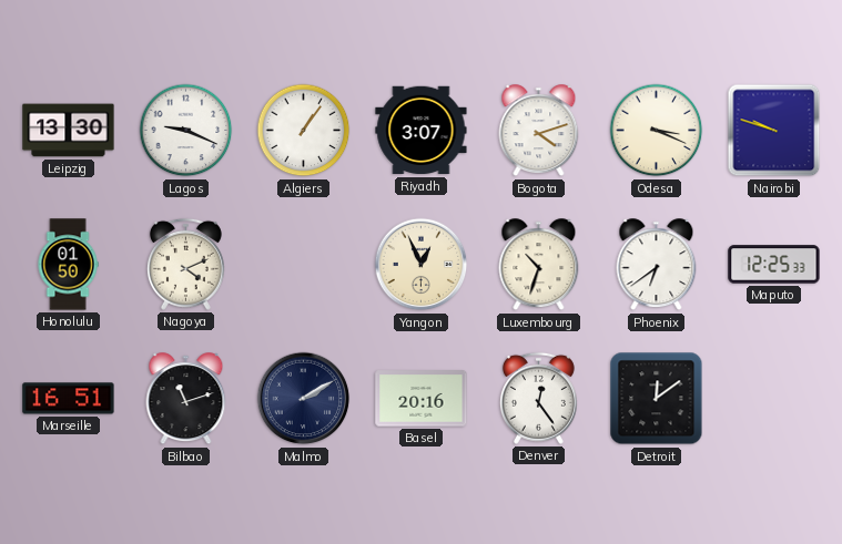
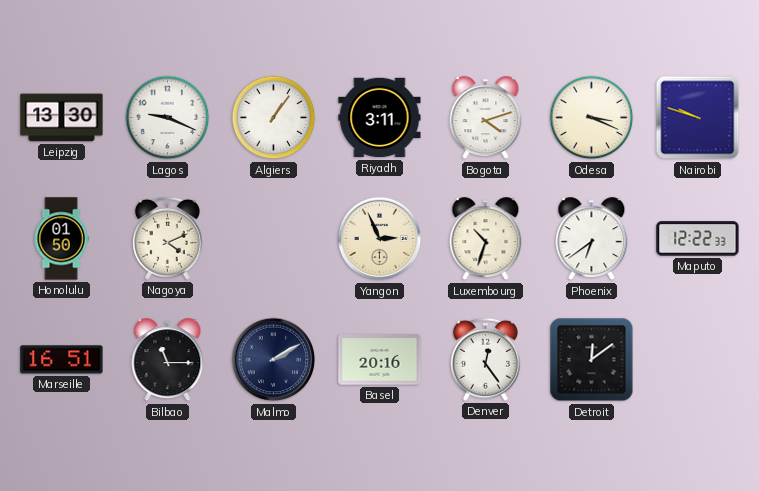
Riyadh: 3:07 -> 3:11 (380, 118)
Yangon: 12:56 -> 2:56 (380, 239)
Maputo: 12:25 -> 12:22 (698, 239)
Bilbao: 11:12 -> 11:15 (168, 360)
